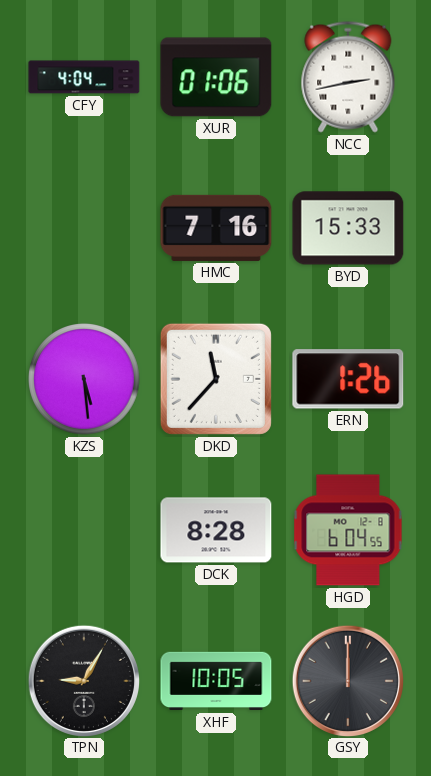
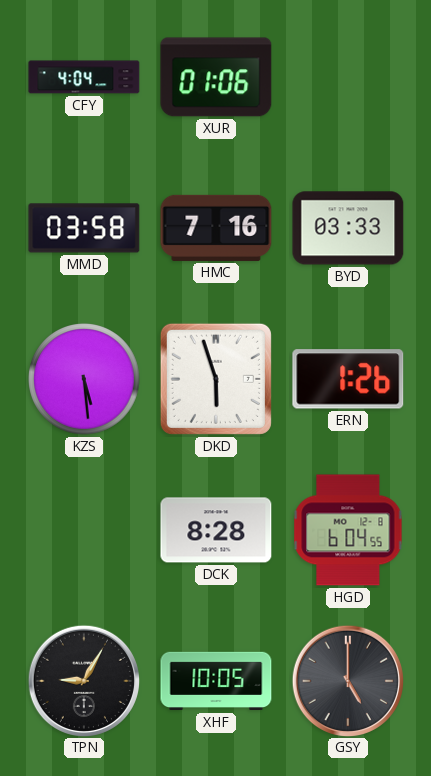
NCC: 2:43 -> none (348, 77)
MMD: none -> 03:58 (84, 228)
BYD: 15:33 -> 03:33 (348, 228)
DKD: 11:37 -> 5:57 (216, 379)
GSY: 12:00 -> 5:00 (347, 680)
